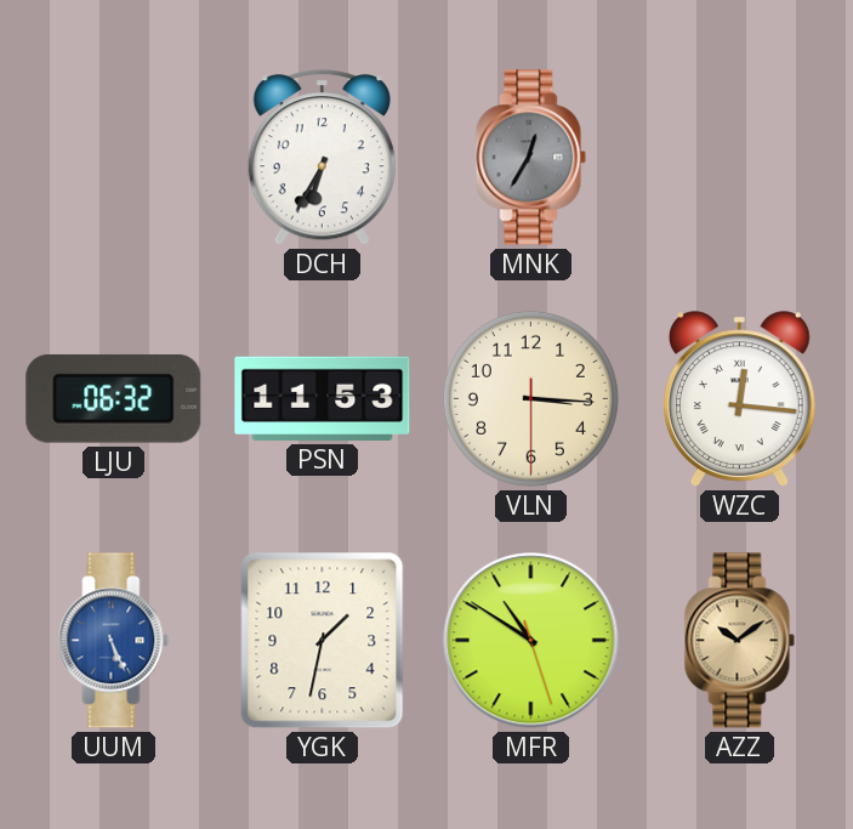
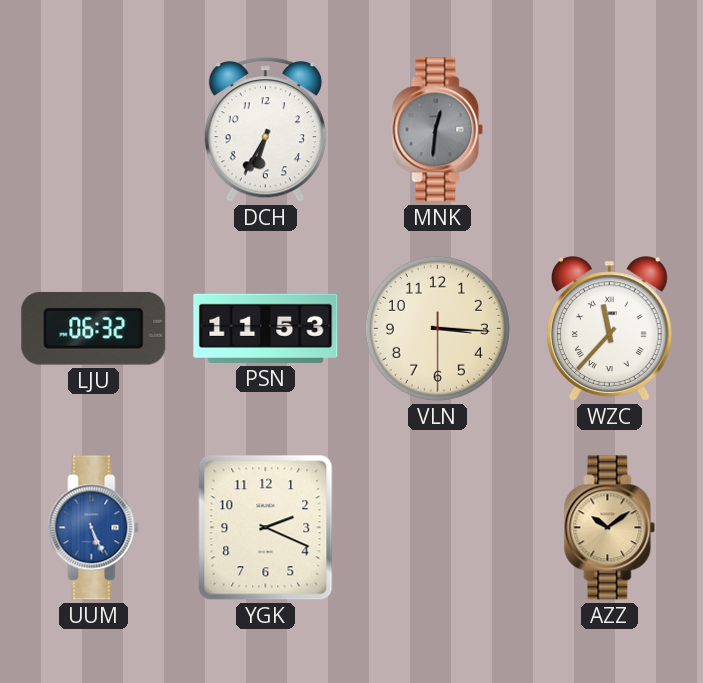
MNK: 12:35 -> 12:31 (438, 130)
WZC: 12:16 -> 11:37 (609, 329)
YGK: 1:32 -> 2:19 (266, 528)
MFR: 10:50 -> none (531, 641)
